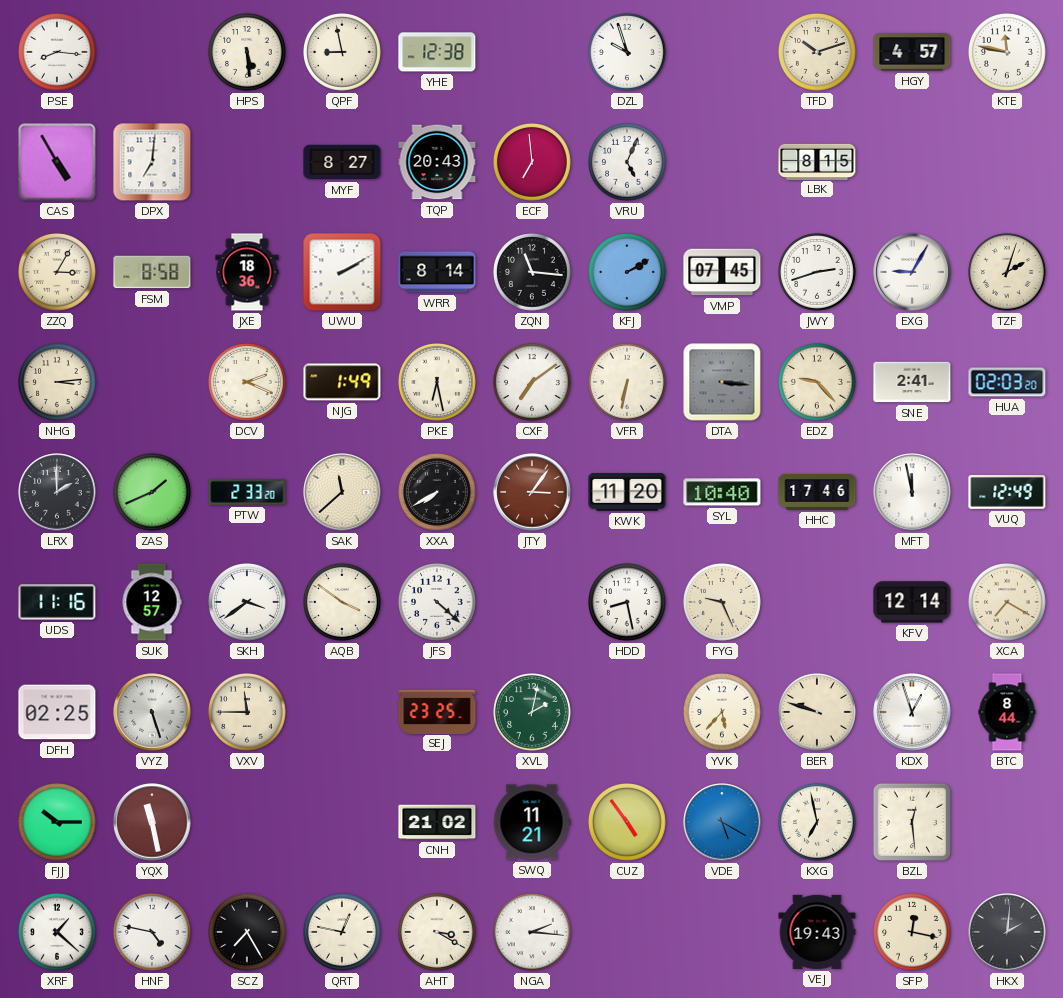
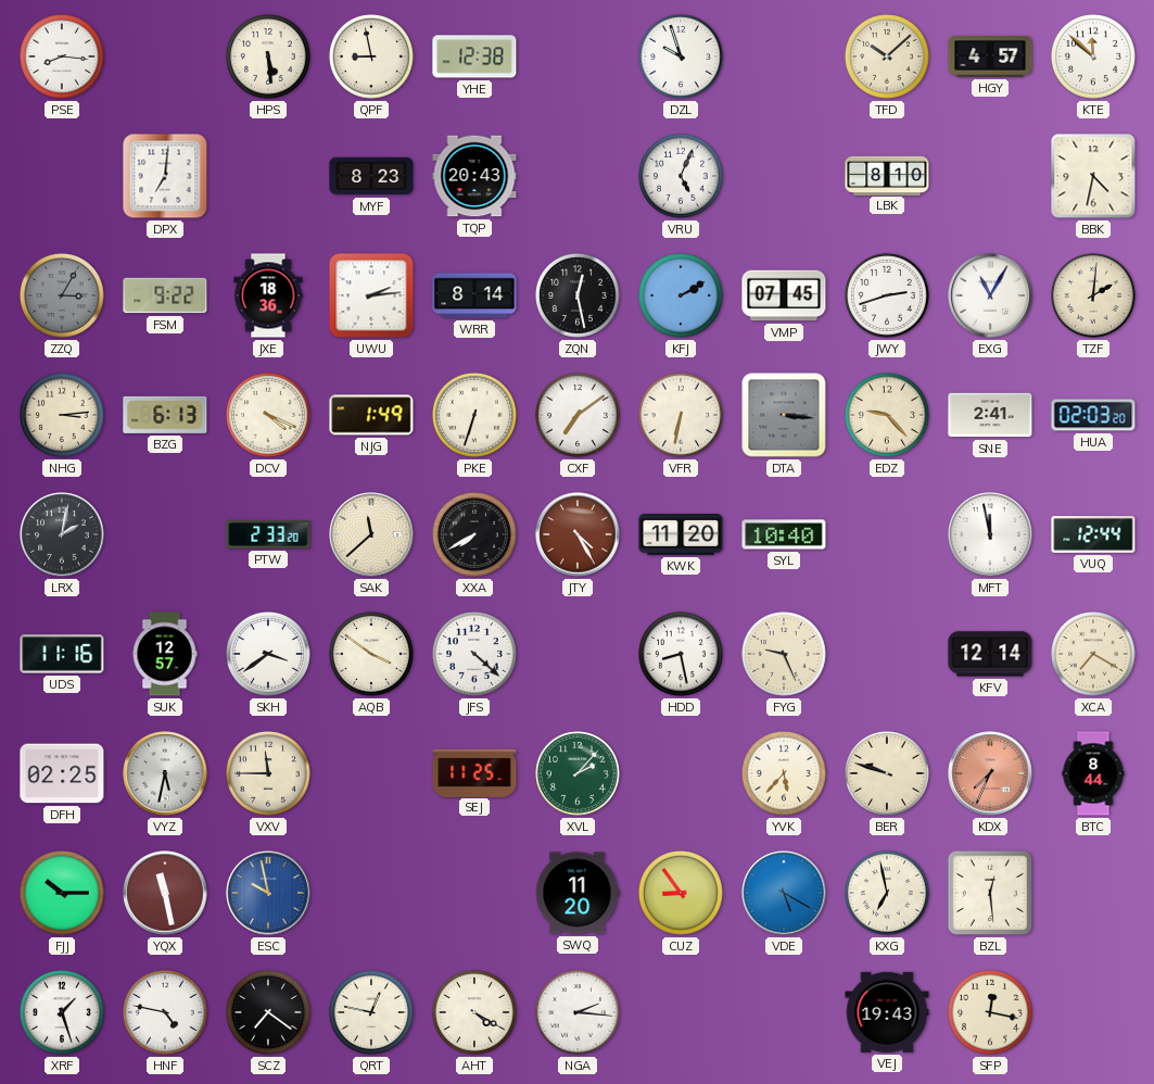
TFD: 10:12 -> 10:08 (888, 58)
KTE: 11:47 -> 11:52 (1094, 58)
CAS: 4:55 -> none (57, 162)
MYF: 8:27 -> 8:23 (371, 176)
ECF: 6:59 -> none (533, 163)
LBK: 8:15 -> 8:10 (887, 175)
BBK: none -> 4:32 (1093, 176)
ZZQ dial: cream -> grey (63, 297)
FSM: 8:58 -> 9:22 (165, 295)
UWU: 2:10 -> 2:14 (371, 295)
ZQN: 11:16 -> 12:28 (579, 297)
EXG: 9:05 -> 11:05 (990, 295)
TZF: 2:03 -> 2:01 (1094, 297)
BZG: none -> 6:13 (165, 415)
DCV: 2:19 -> 4:19 (269, 416)
PKE: 6:28 -> 6:33 (475, 416)
LRX: 2:00 -> 2:02 (62, 534)
ZAS: 1:41 -> none (153, 493)
JTY: 3:06 -> 4:25 (578, 534)
HHC: 17:46 -> none (817, 492)
VUQ: 12:49 -> 12:44 (1093, 535)
VYZ: 5:27 -> 5:32 (165, 773)
SEJ: 23:25 -> 11:25 (474, 772)
XVL: 2:02 -> 2:07 (579, 774)
KDX: 12:57 -> 7:34 (990, 773)
KDX dial: white -> salmon (990, 773)
ESC: none -> 9:58 (268, 893)
CNH: 21:02 -> none (437, 822)
SWQ: 11:21 -> 11:20 (578, 893)
CUZ: 4:54 -> 8:54 (682, 894)
XRF: 1:22 -> 1:27 (63, 1013)
SCZ: 7:25 -> 7:21 (269, 1013)
AHT: 3:20 -> 4:20 (475, 1013)
HKX: 2:01 -> none (1007, 932)
